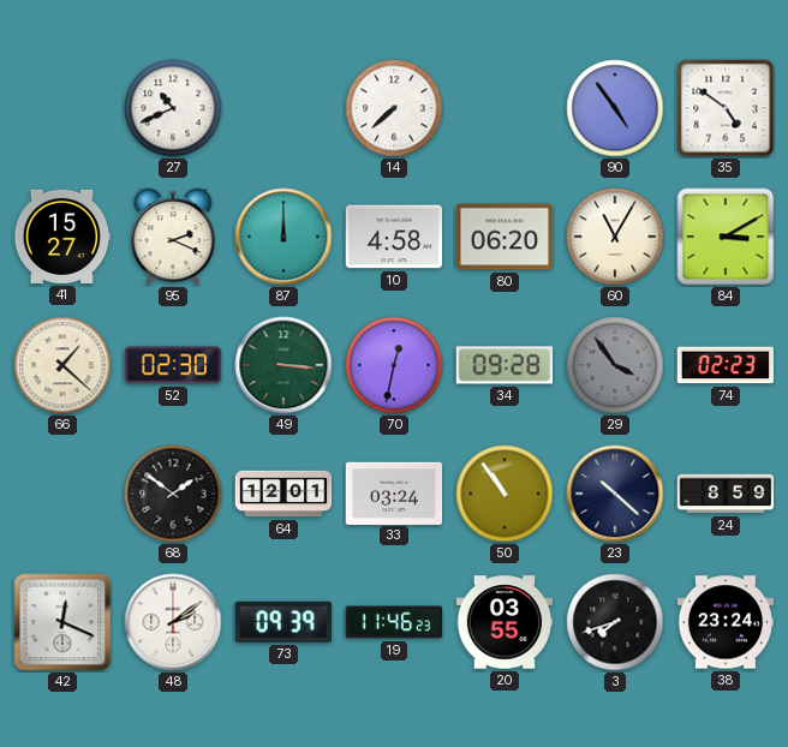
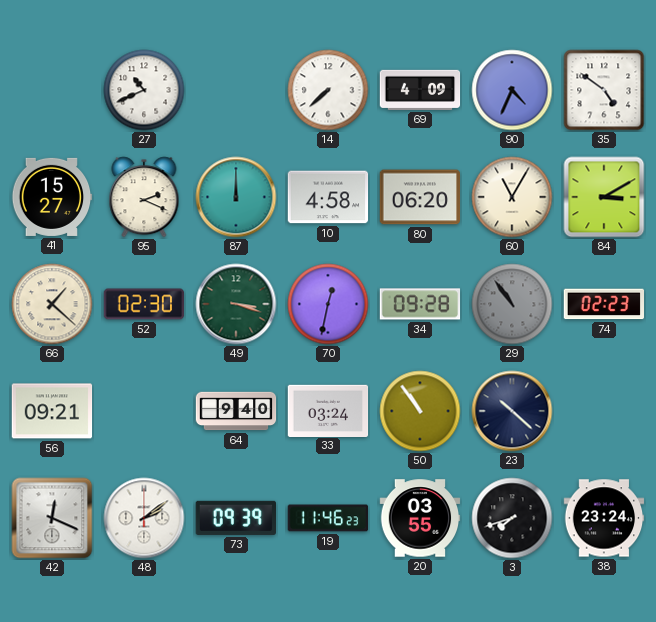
69: none -> 4:09 (420, 90)
90: 4:54 -> 4:34 (512, 90)
49: 3:16 -> 3:18 (236, 304)
29: 3:54 -> 10:54 (512, 304)
56: none -> 09:21 (52, 411)
68: 1:51 -> none (173, 494)
64: 12:01 -> 9:40 (236, 411)
24: 8:59 -> none (726, 494)
